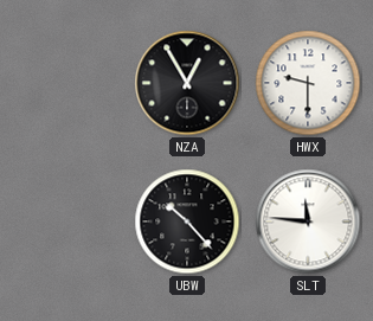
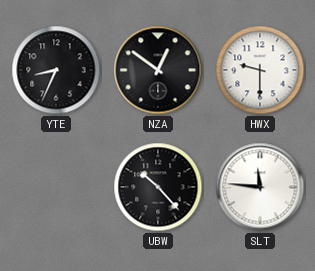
YTE: none -> 8:34 (56, 70)
NZA: 12:55 -> 12:51 (158, 70)
